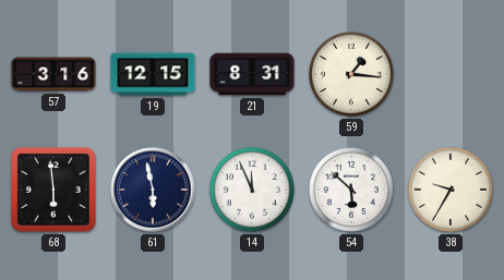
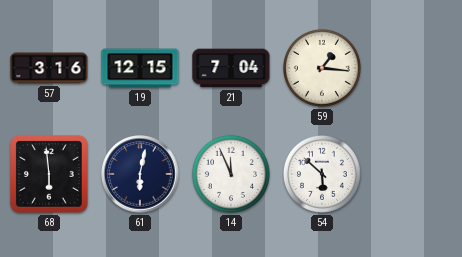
21: 8:31 -> 7:04 (231, 68)
61: 5:58 -> 6:02 (140, 174)
38: 9:35 -> none (451, 190)
